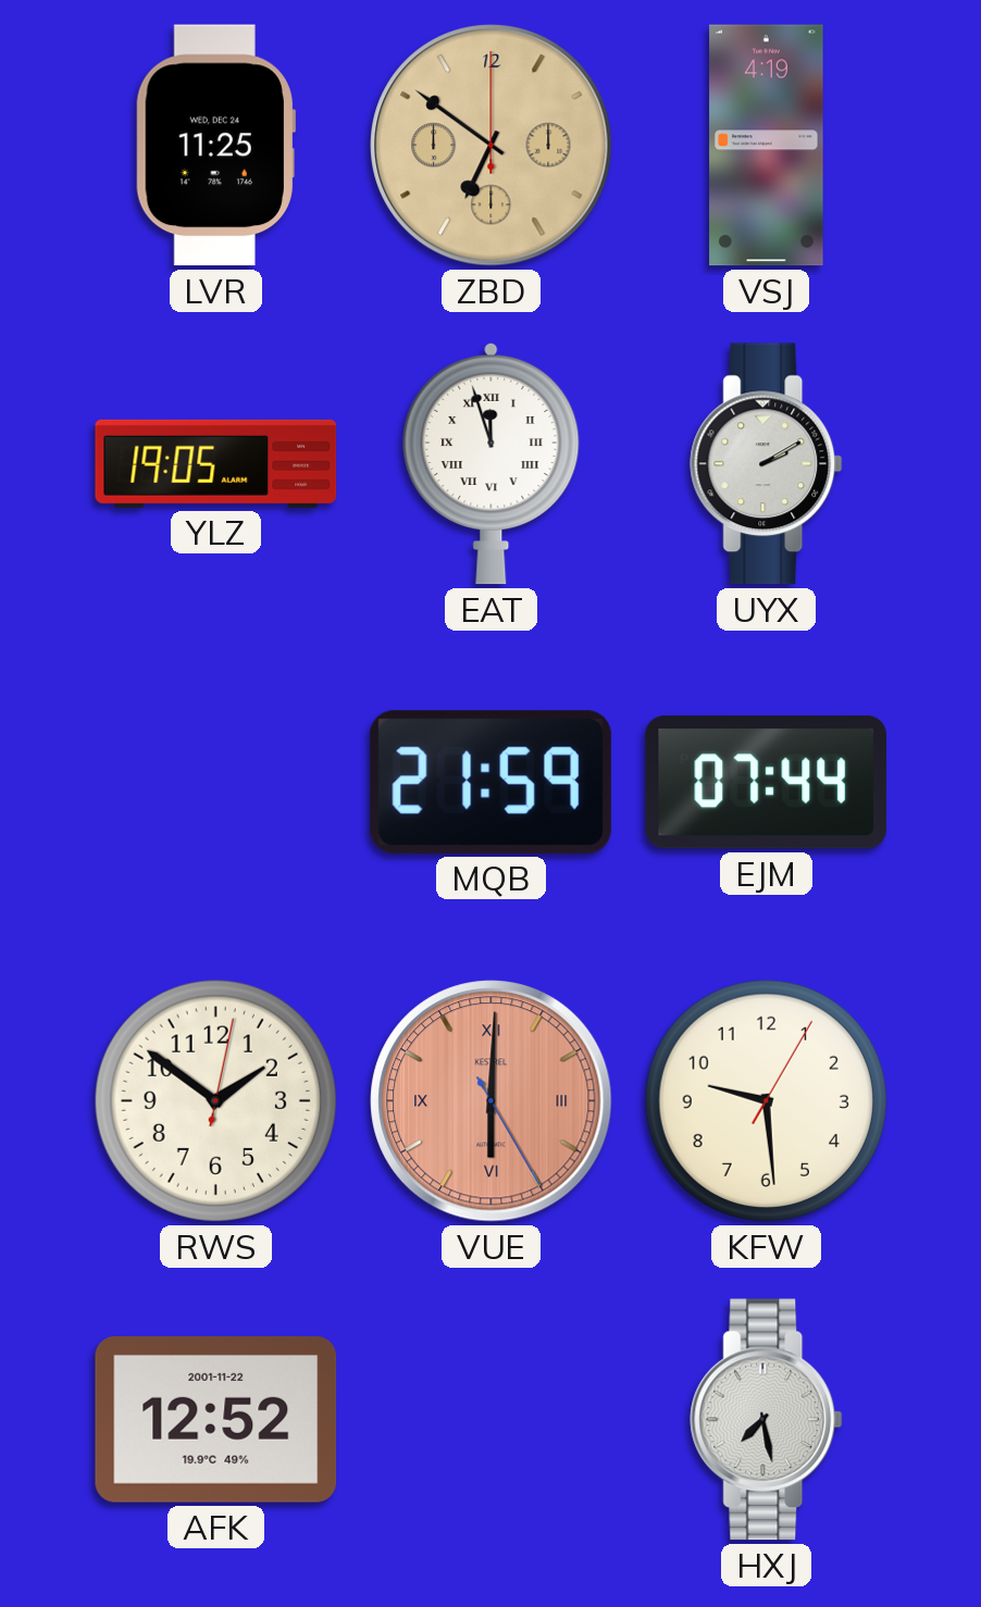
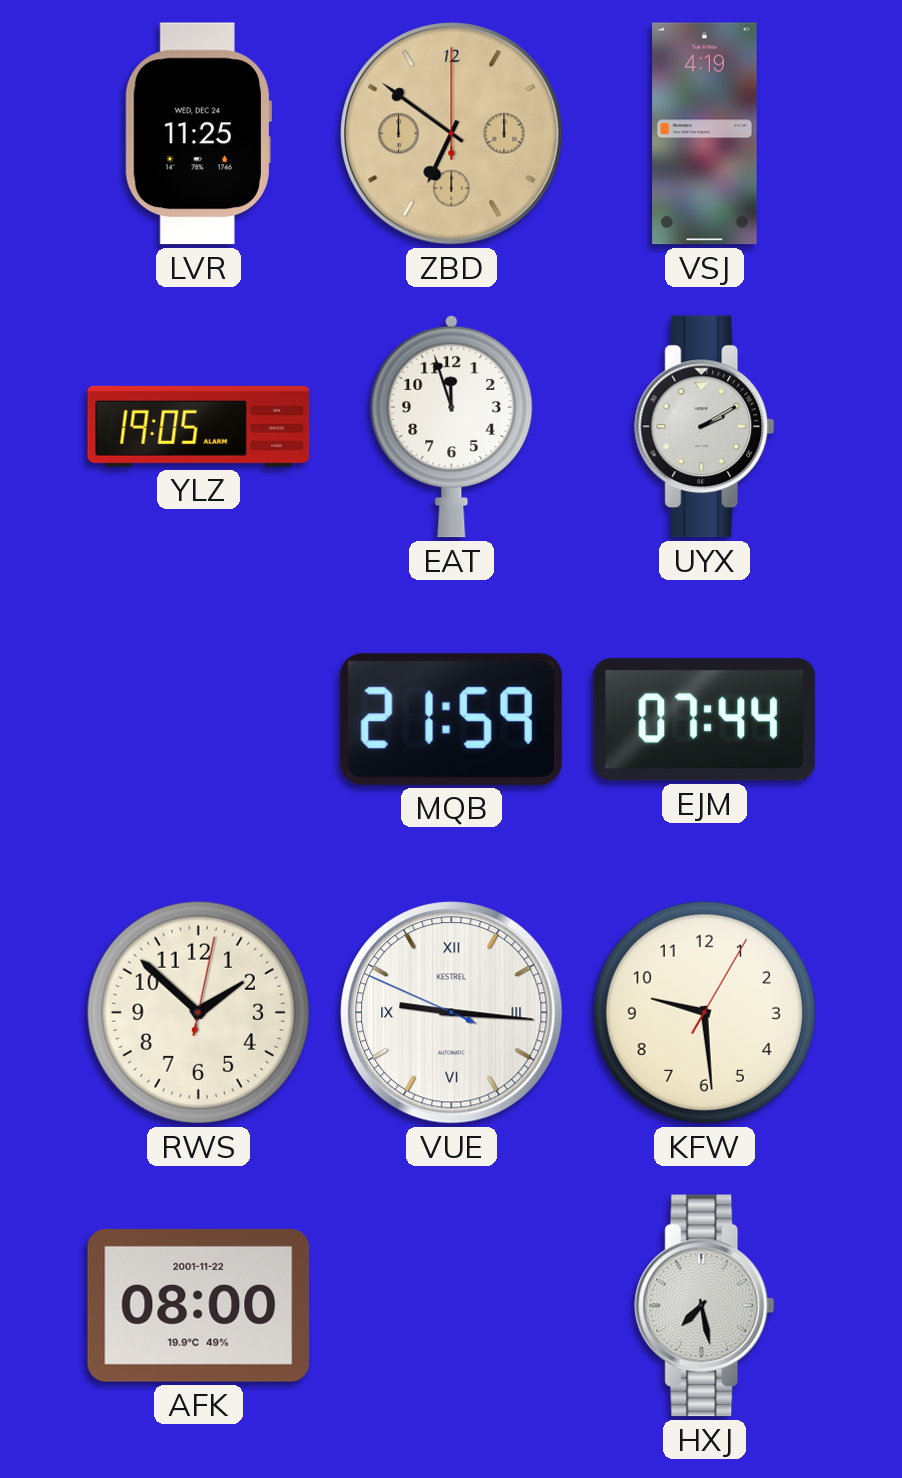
EAT numerals: Roman -> Arabic (452, 426)
RWS: 1:51 -> 1:52 (198, 1012)
VUE: 6:00 -> 9:15 (452, 1013)
VUE dial: salmon -> white (452, 1013)
AFK: 12:52 -> 08:00 (199, 1305)
